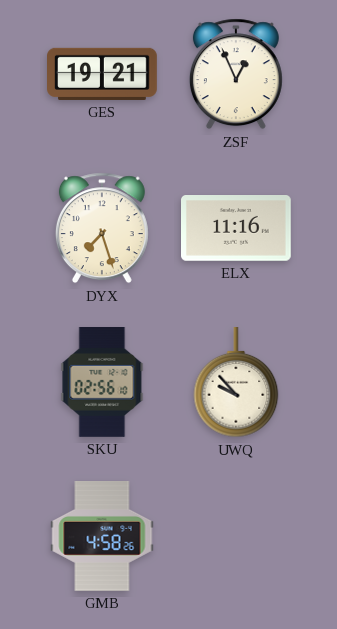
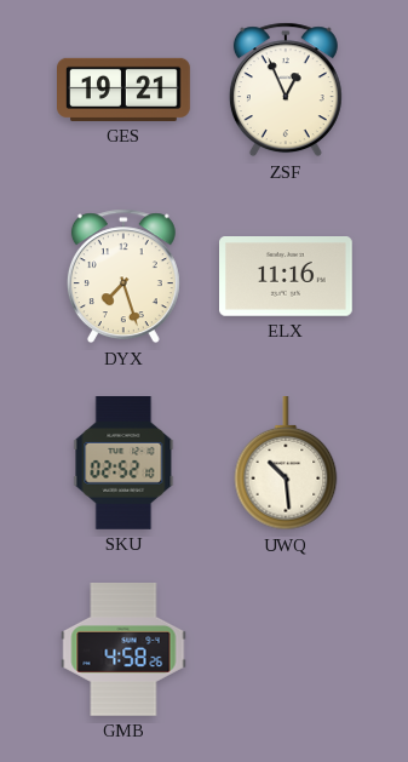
SKU: 02:56 -> 02:52 (123, 464)
UWQ: 9:53 -> 10:29 (286, 464)
